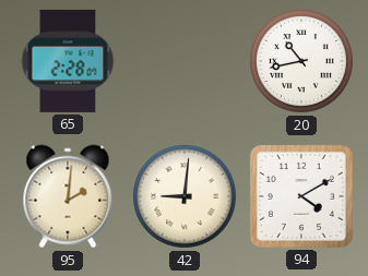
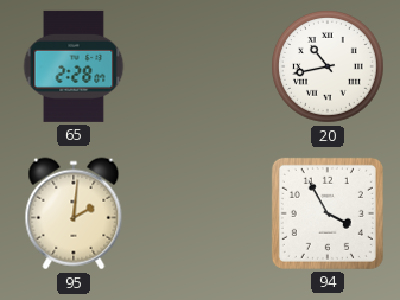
42: 9:01 -> none (186, 197)
94: 4:10 -> 3:55 (328, 213)
